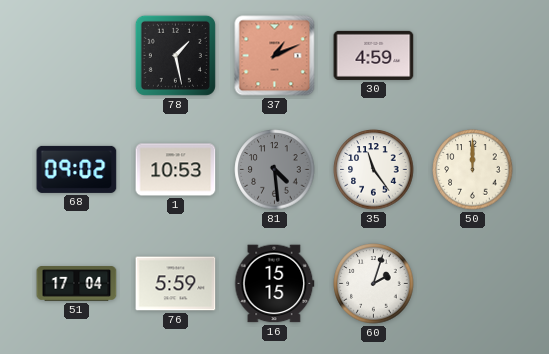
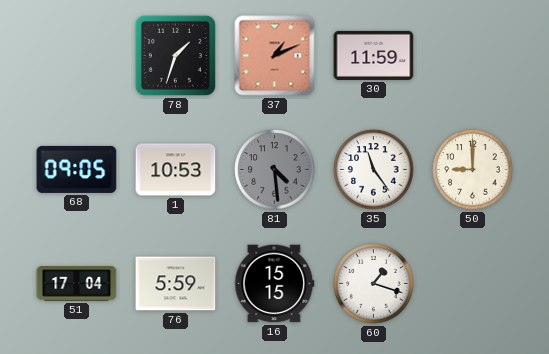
78: 1:28 -> 1:33 (175, 55)
30: 4:59 -> 11:59 (374, 55)
68: 09:02 -> 09:05 (77, 169)
50: 12:00 -> 9:00 (473, 170)
60: 2:03 -> 1:18 (374, 284)
